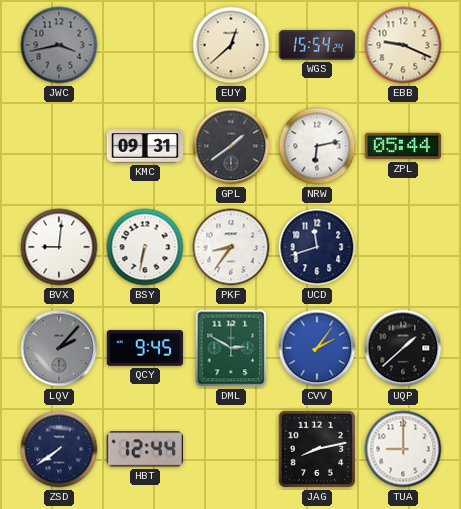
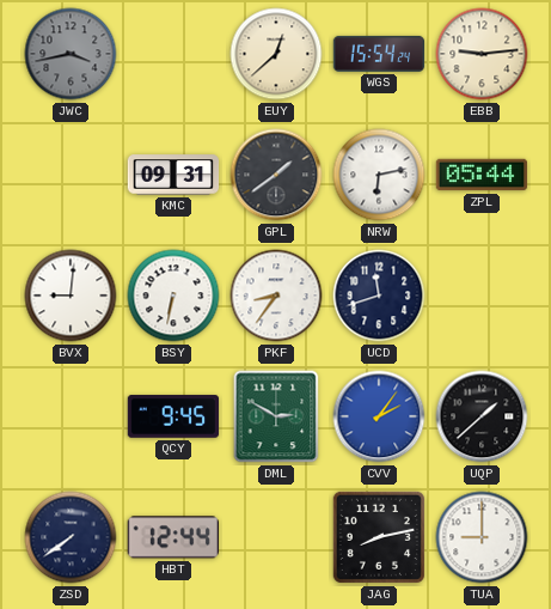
EBB: 9:19 -> 9:14 (482, 54)
LQV: 2:07 -> none (59, 348)
